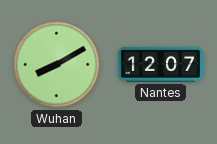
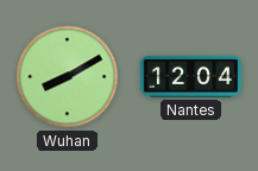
Nantes: 12:07 -> 12:04 (190, 76)
